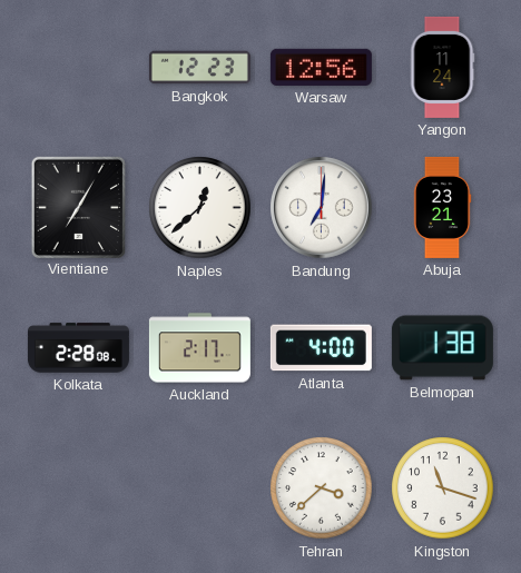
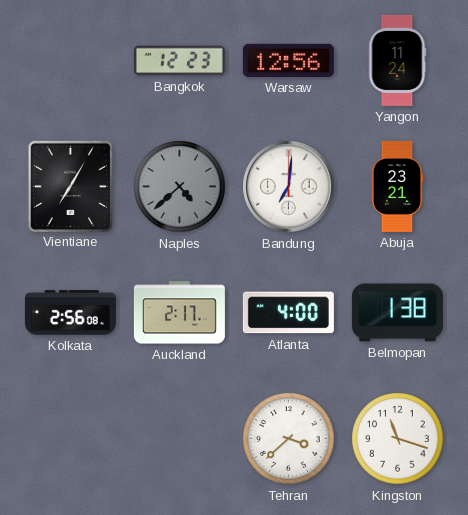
Naples: 12:38 -> 4:38 (180, 187)
Naples dial: white -> grey (180, 187)
Kolkata: 2:28 -> 2:56 (70, 313)
